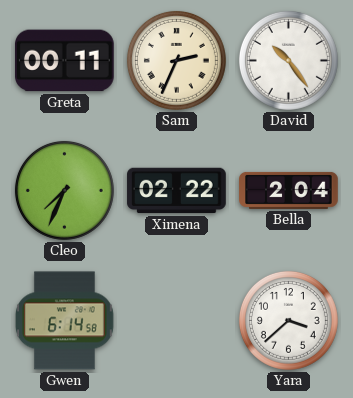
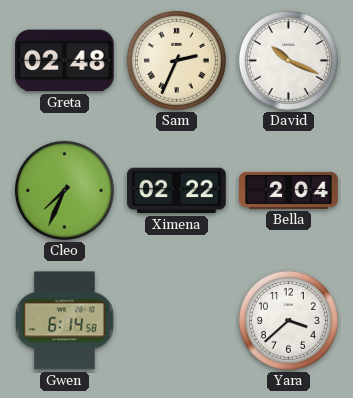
Greta: 00:11 -> 02:48 (65, 61)
David: 10:24 -> 10:19 (288, 60)
